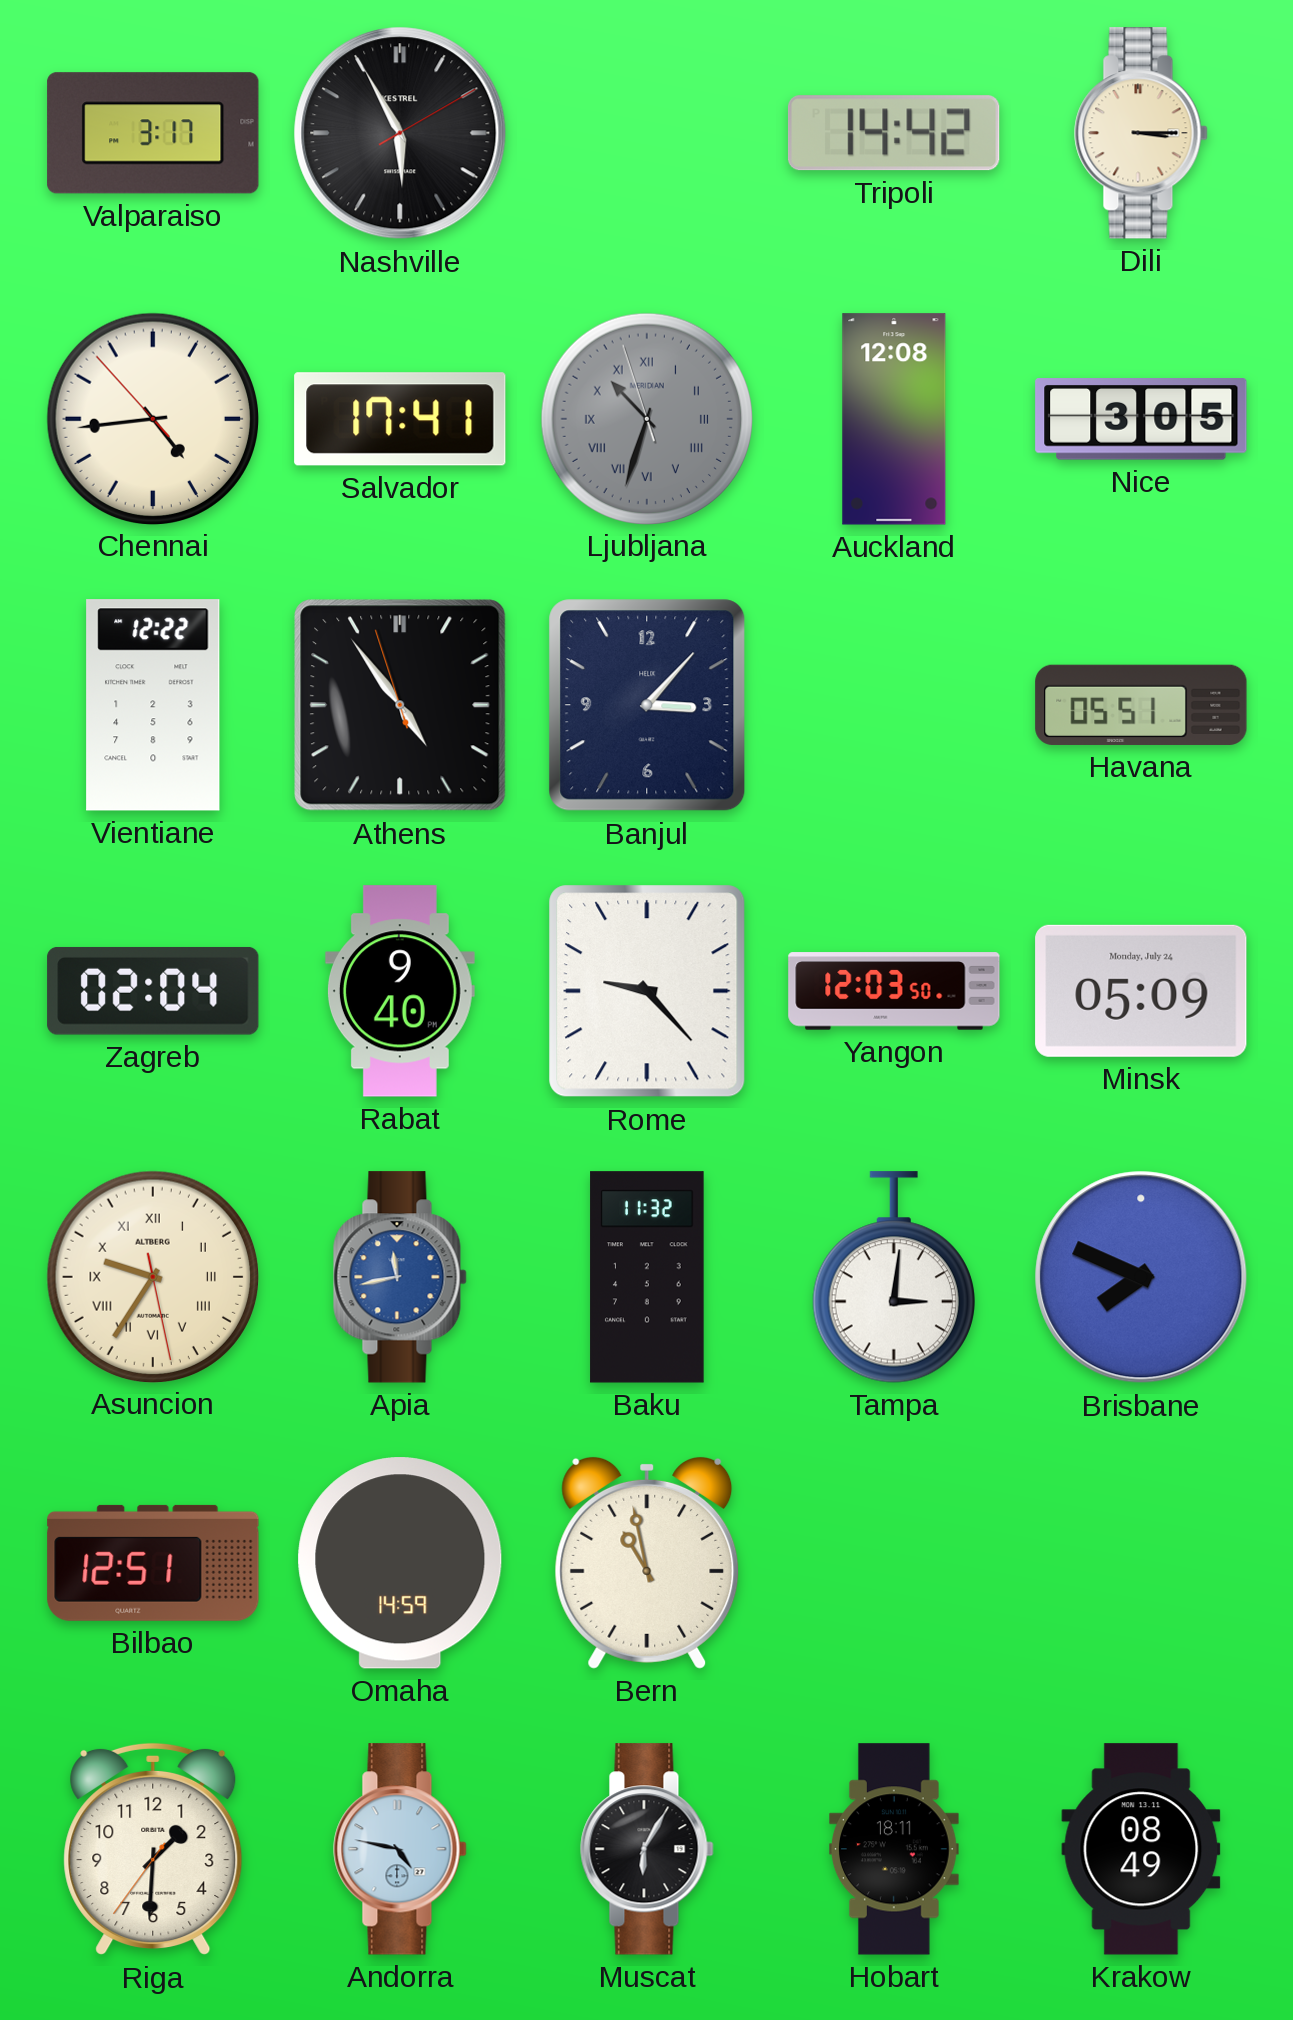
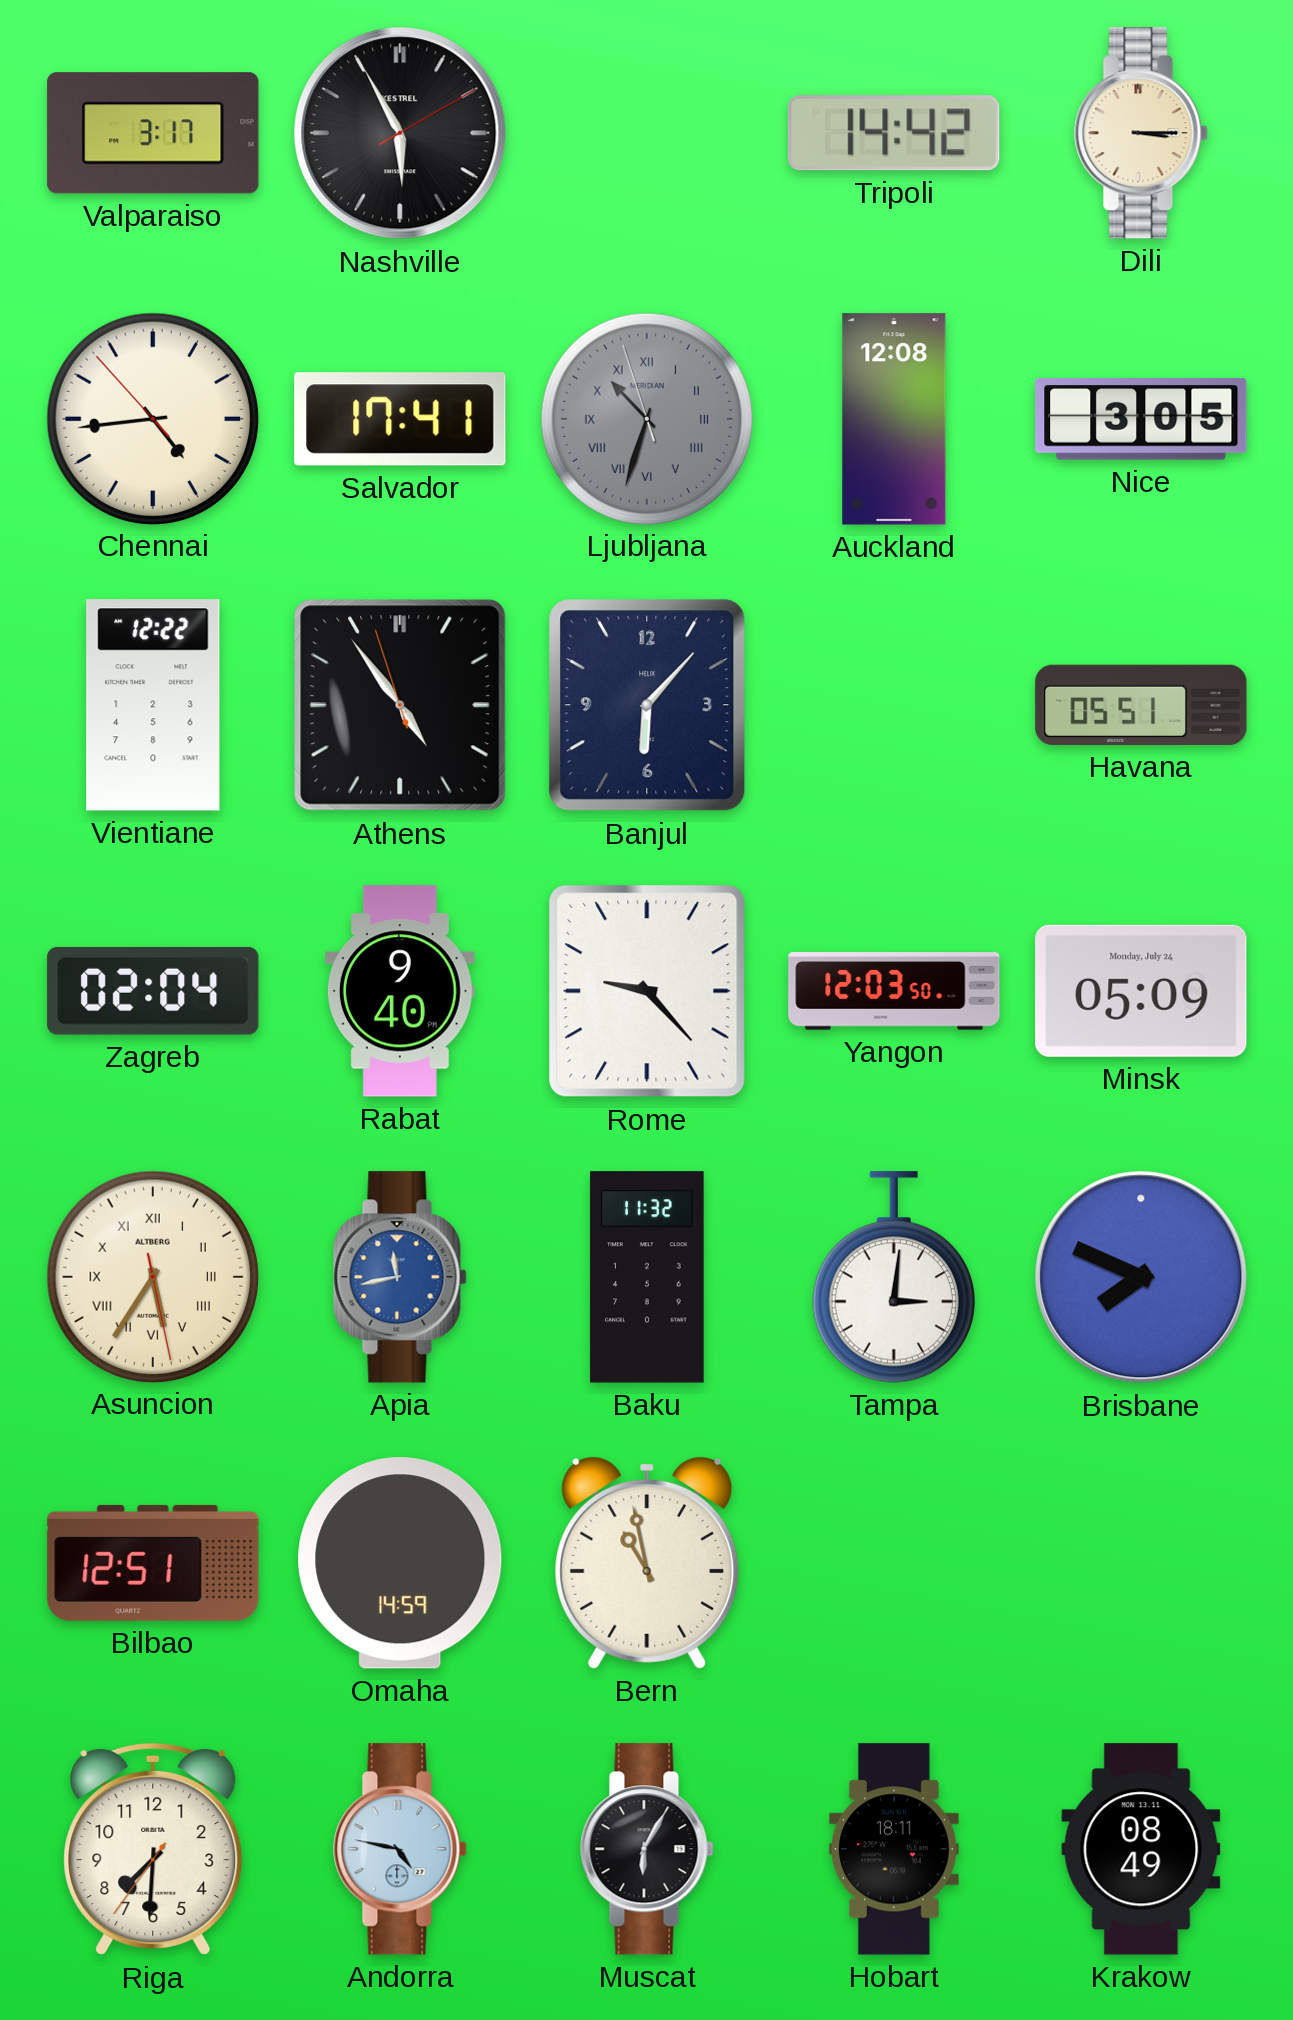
Banjul: 3:07 -> 6:07 (647, 705)
Asuncion: 9:35 -> 5:35 (152, 1276)
Riga: 1:30 -> 7:30 (153, 1849)
